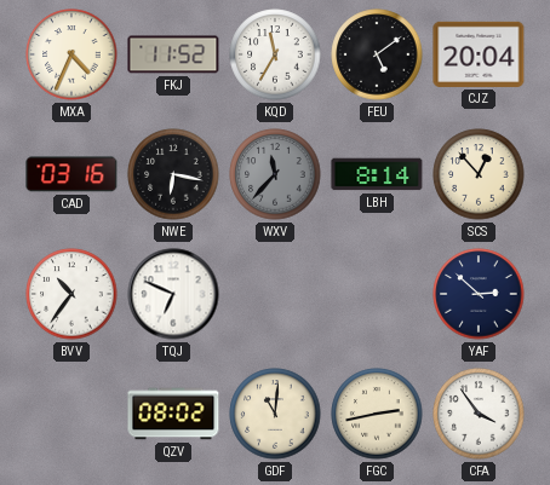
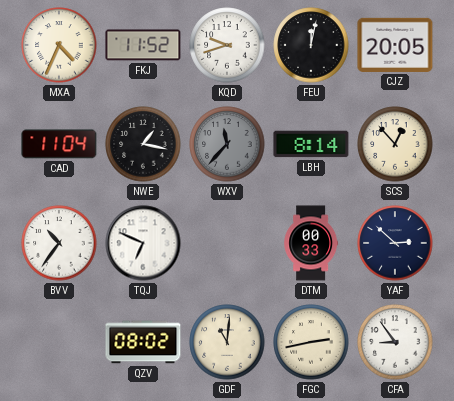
KQD: 11:35 -> 9:42 (227, 45)
FEU: 5:09 -> 12:02 (311, 45)
CJZ: 20:04 -> 20:05 (395, 45)
CAD: 03:16 -> 11:04 (59, 144)
NWE: 6:17 -> 1:17 (143, 144)
DTM: none -> 00:33 (311, 243)
CFA: 3:54 -> 8:54 (395, 342)
